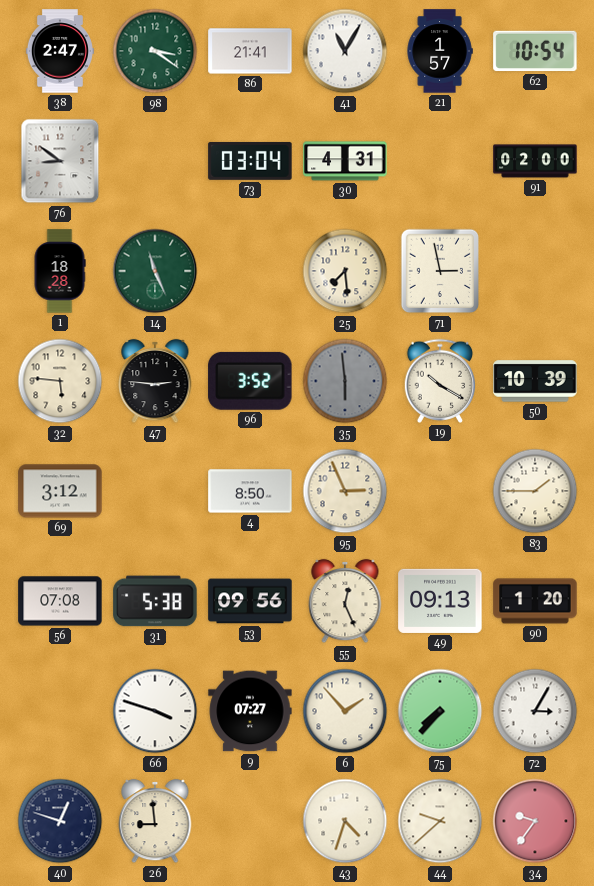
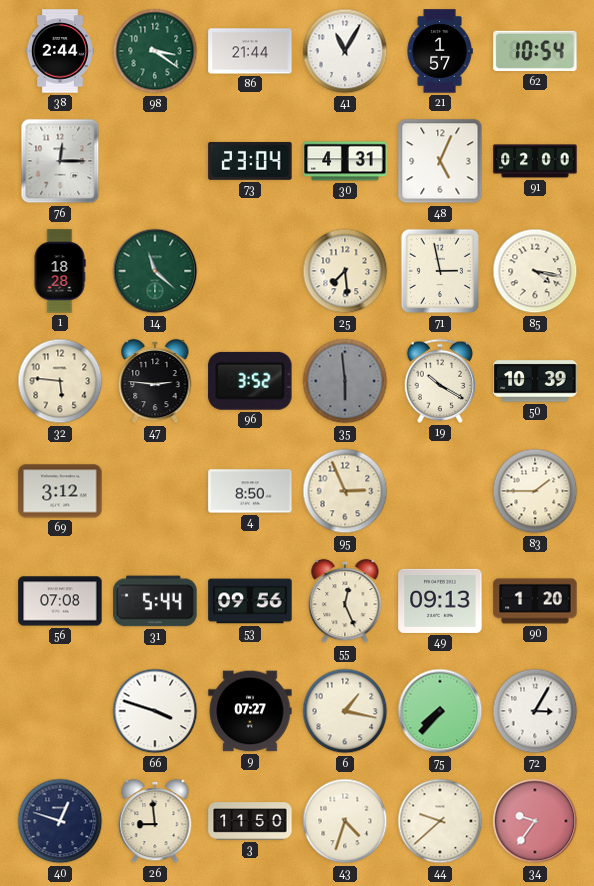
38: 2:47 -> 2:44 (60, 51)
86: 21:41 -> 21:44 (250, 51)
76: 8:51 -> 12:15 (60, 161)
73: 03:04 -> 23:04 (250, 161)
48: none -> 5:04 (440, 161)
14: 11:26 -> 11:22 (155, 271)
85: none -> 4:17 (535, 271)
31: 5:38 -> 5:44 (155, 601)
6: 1:53 -> 1:17 (345, 711)
3: none -> 11:50 (250, 821)
